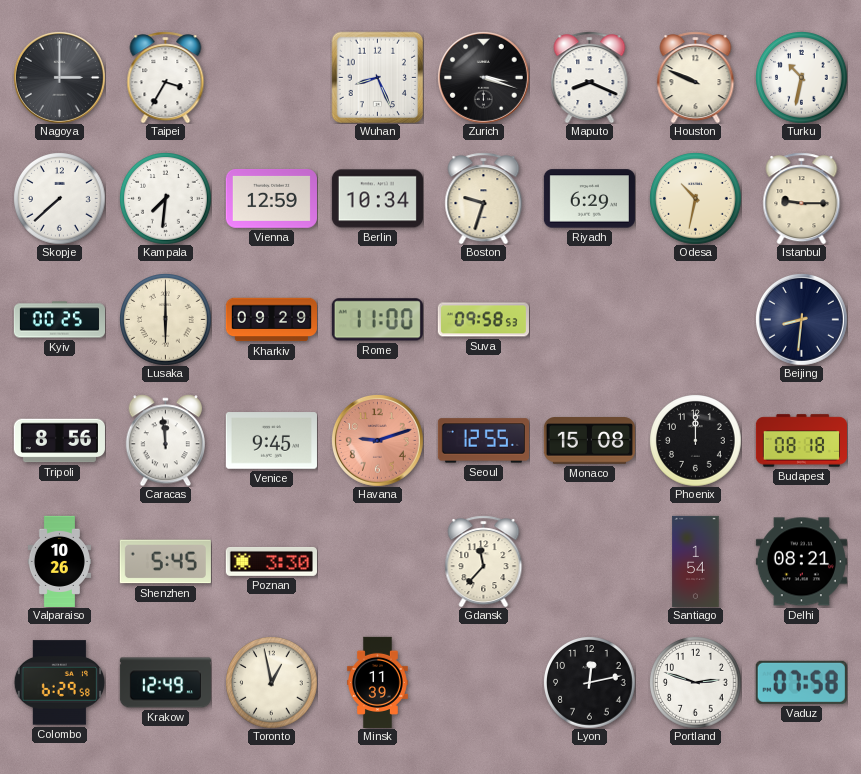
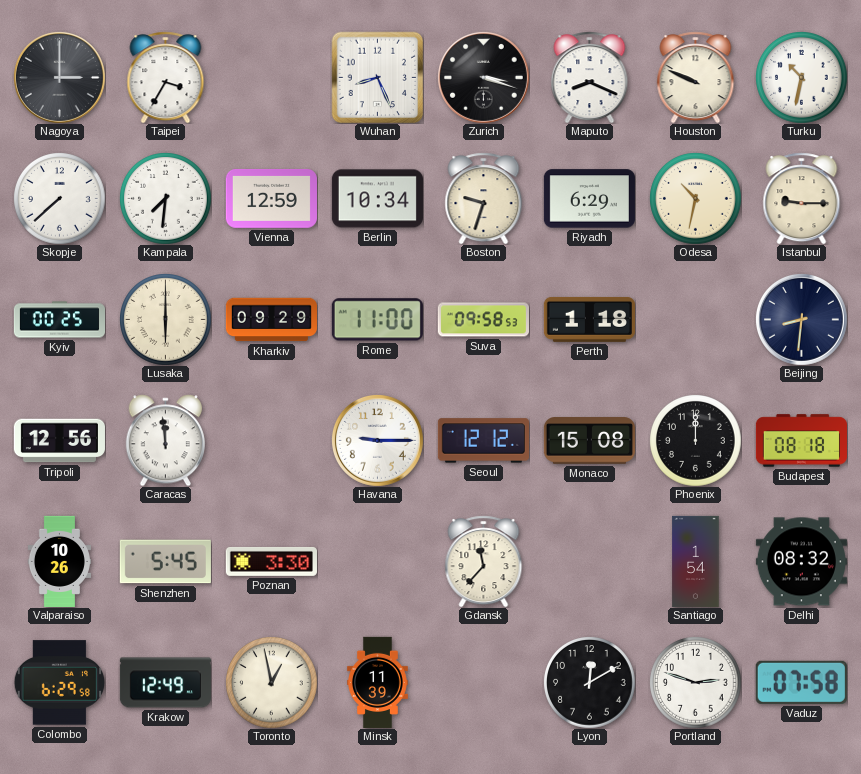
Perth: none -> 1:18 (589, 319)
Tripoli: 8:56 -> 12:56 (59, 441)
Venice: 9:45 -> none (271, 441)
Havana: 9:12 -> 9:15 (377, 440)
Havana dial: salmon -> white (377, 440)
Seoul: 12:55 -> 12:12 (483, 441)
Delhi: 08:21 -> 08:32 (801, 562)
Lyon: 12:13 -> 12:10 (590, 683)
